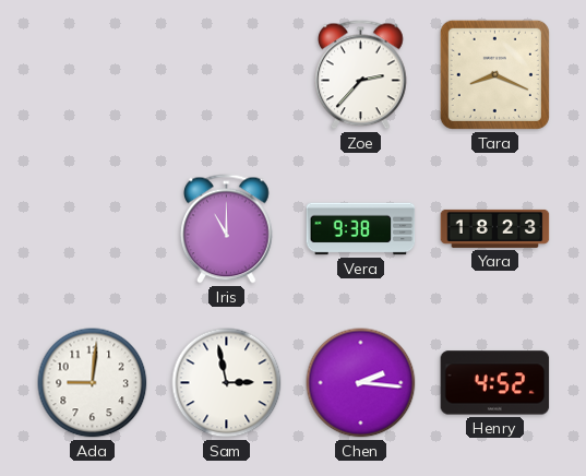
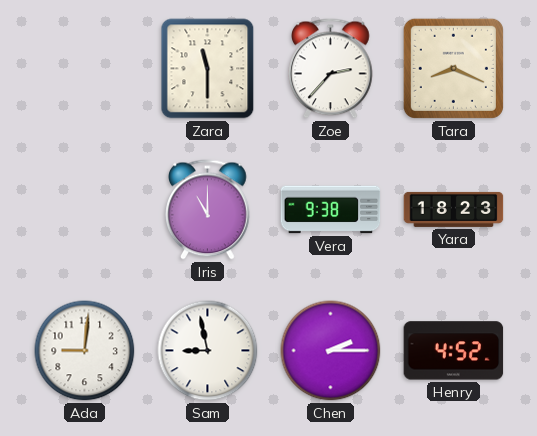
Zara: none -> 11:30 (208, 69)
Sam: 2:58 -> 8:58 (208, 351)
Chen: 2:16 -> 2:15 (331, 351)
